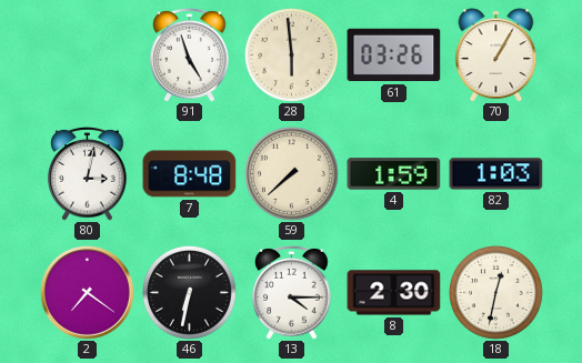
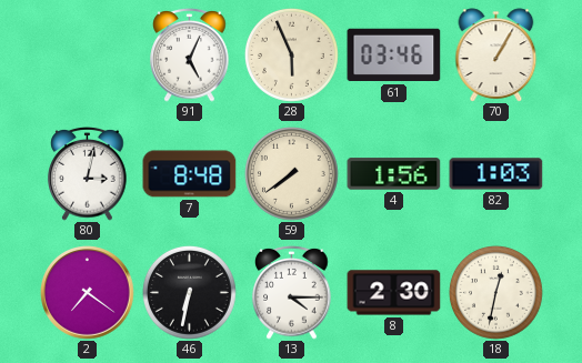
91: 4:57 -> 5:04 (190, 56)
28: 5:59 -> 5:56 (291, 54)
61: 03:26 -> 03:46 (394, 56)
59: 7:38 -> 7:39 (291, 173)
4: 1:59 -> 1:56 (394, 174)
